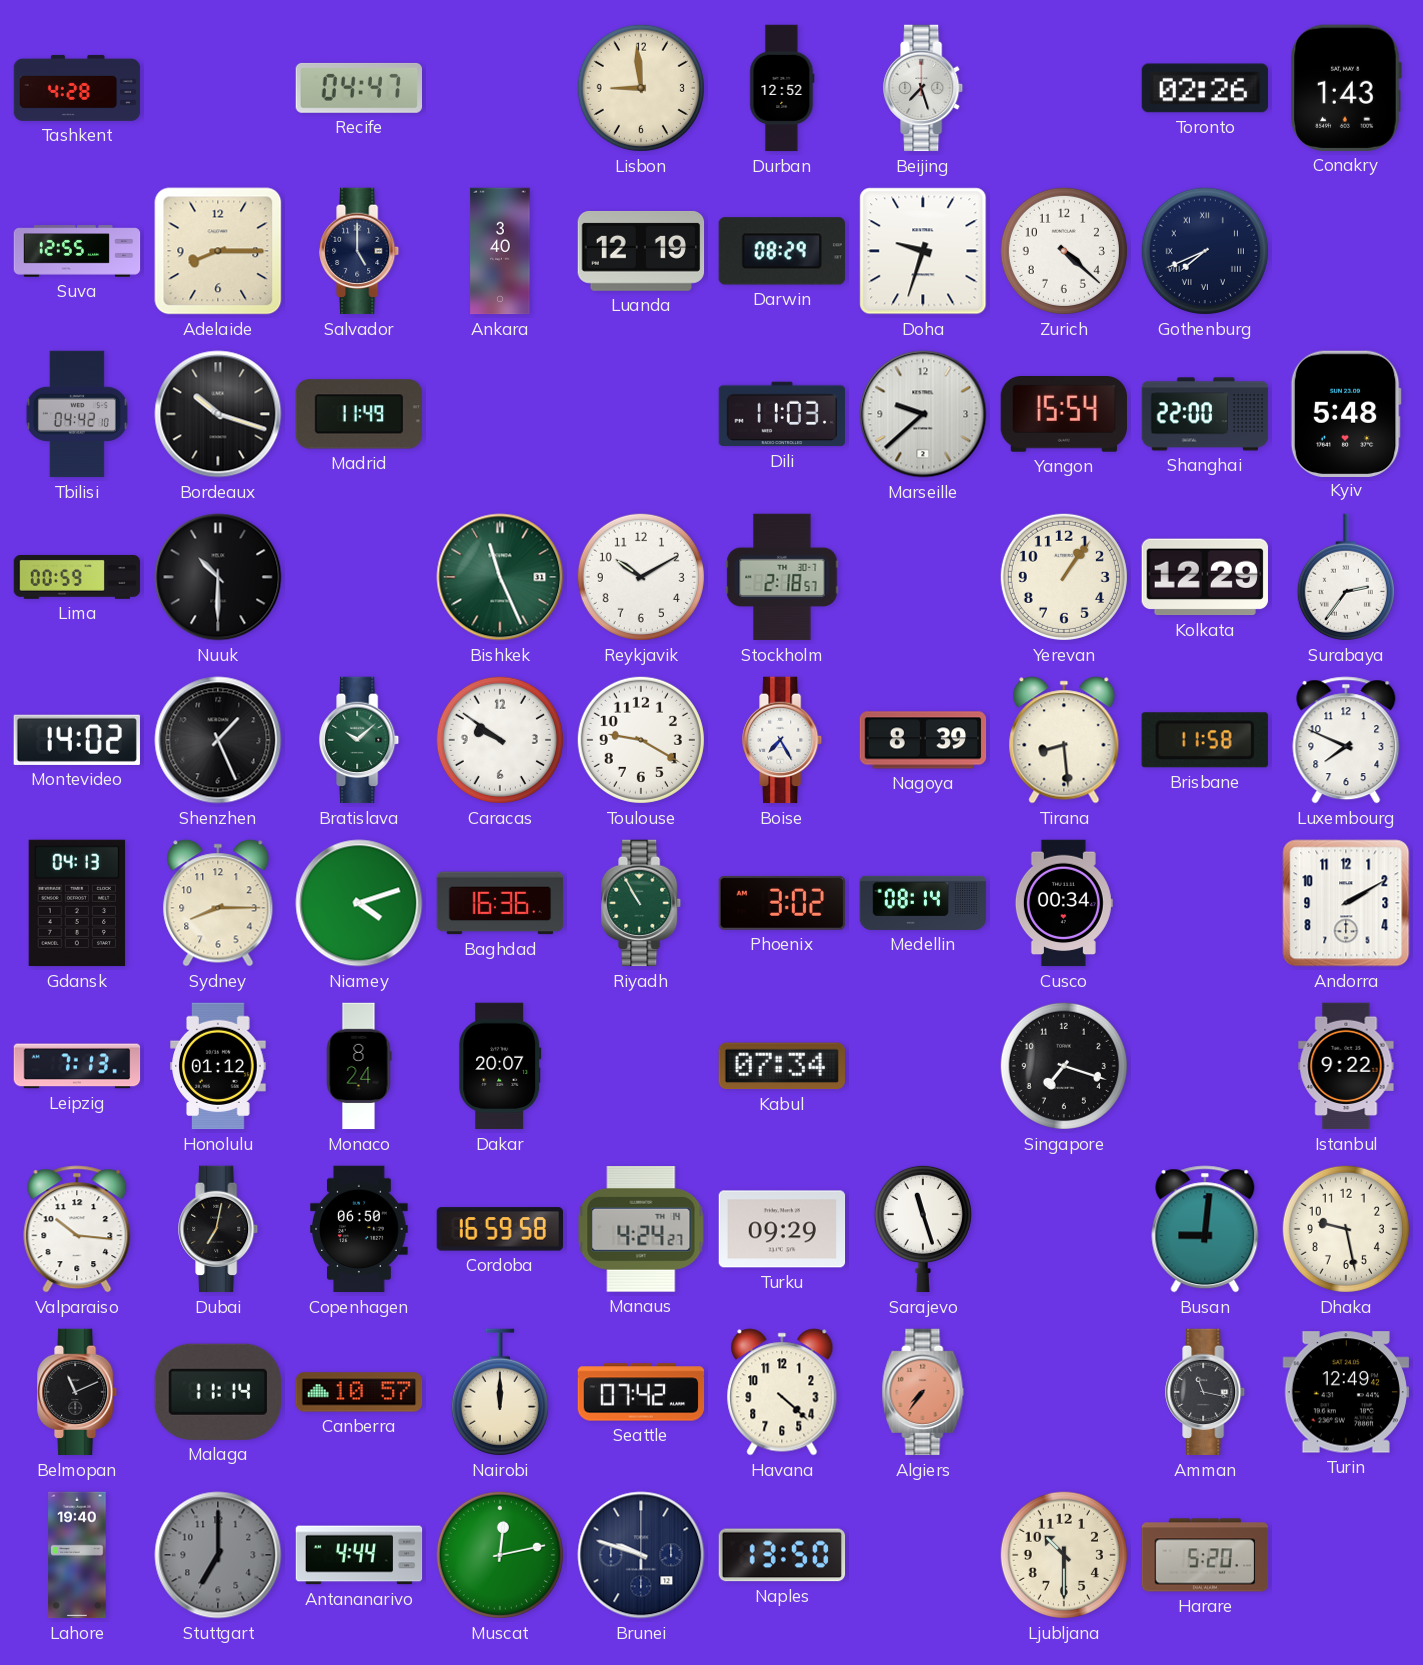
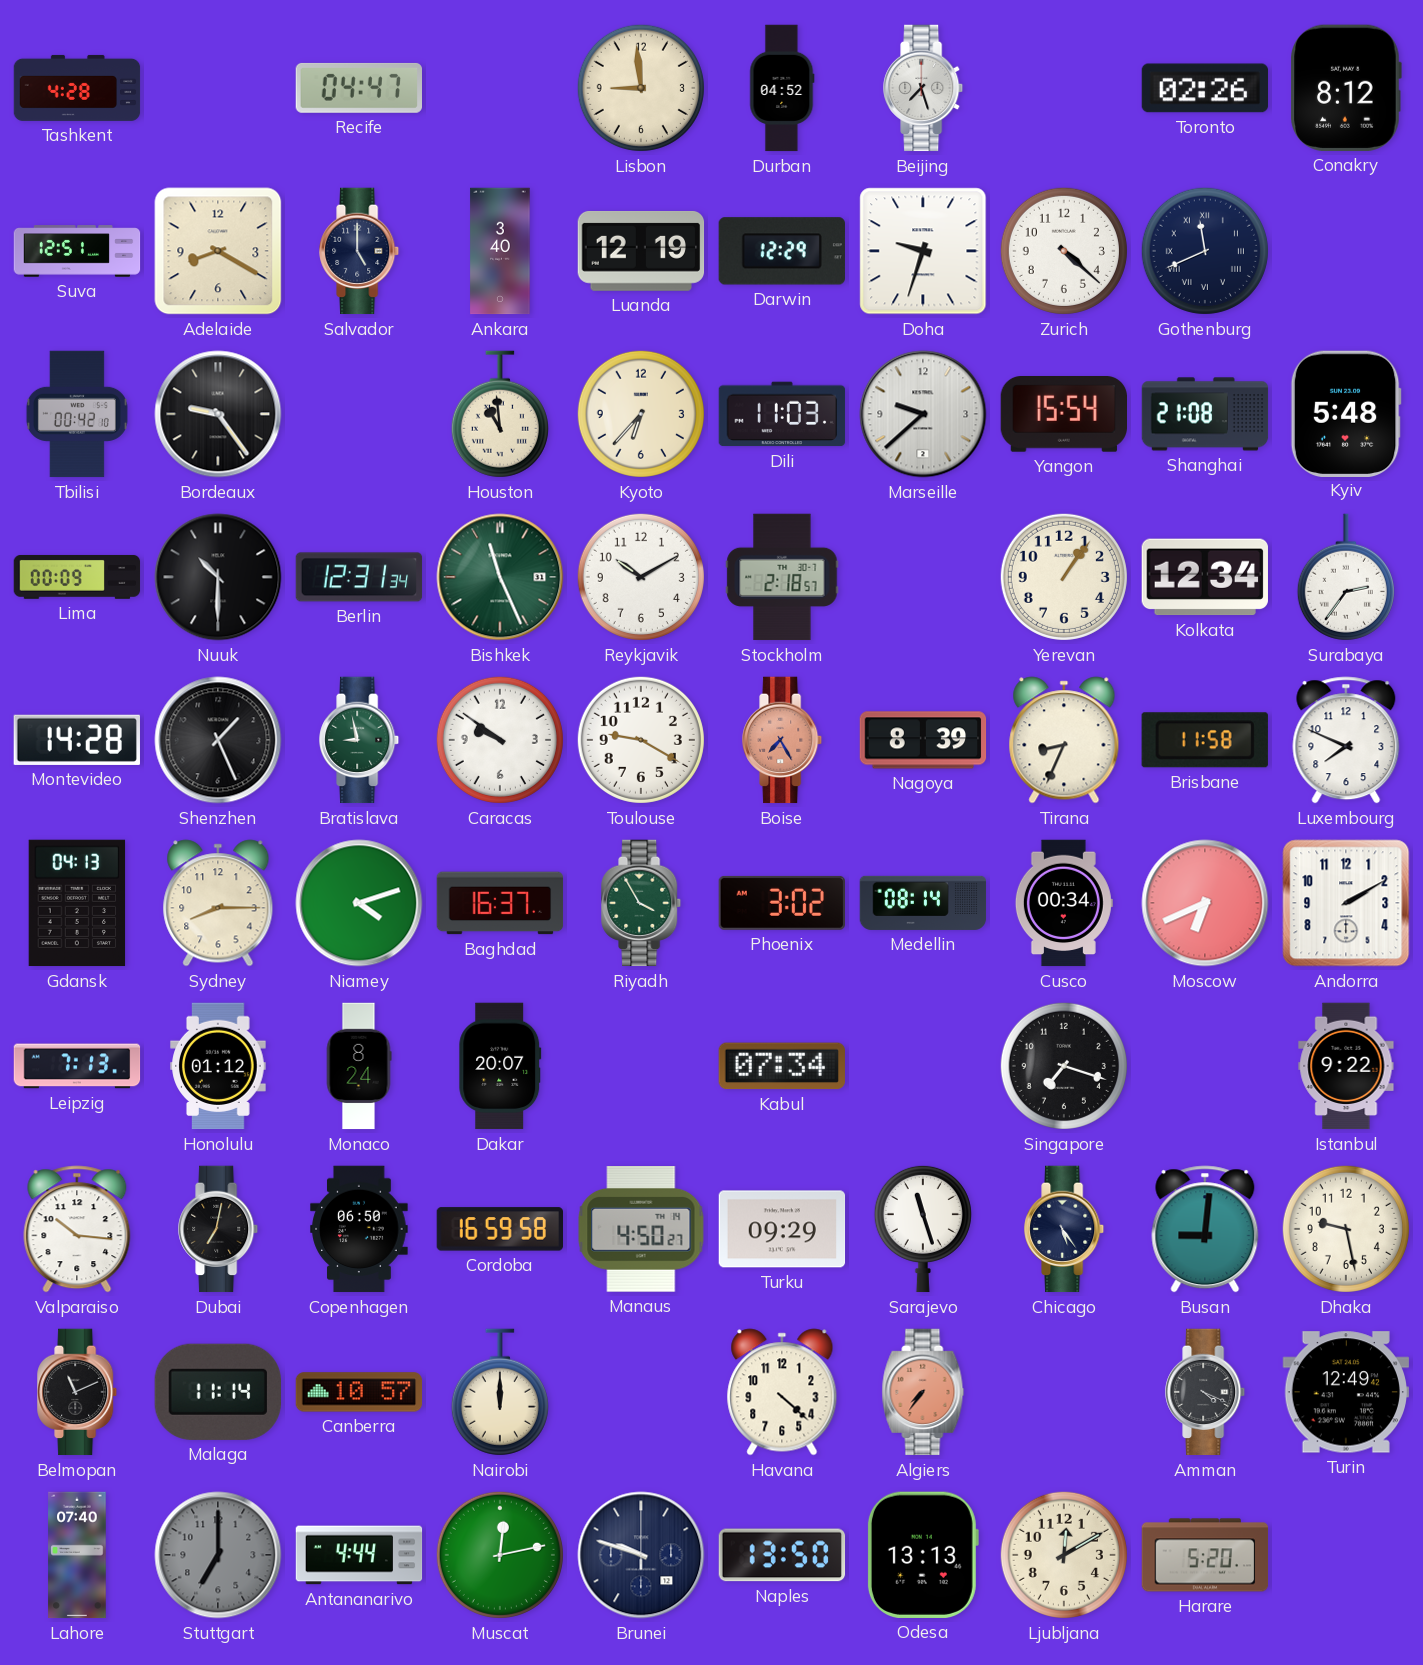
Durban: 12:52 -> 04:52 (782, 88)
Conakry: 1:43 -> 8:12 (1346, 88)
Suva: 12:55 -> 12:51 (77, 251)
Adelaide: 8:15 -> 8:20 (218, 251)
Darwin: 08:29 -> 12:29 (782, 251)
Gothenburg: 7:41 -> 11:41 (1205, 251)
Tbilisi: 04:42 -> 00:42 (77, 414)
Bordeaux: 10:18 -> 9:24 (218, 414)
Madrid: 11:49 -> none (358, 414)
Houston: none -> 10:59 (500, 414)
Kyoto: none -> 6:37 (641, 414)
Shanghai: 22:00 -> 21:08 (1205, 414)
Lima: 00:59 -> 00:09 (77, 577)
Berlin: none -> 12:31 (359, 577)
Kolkata: 12:29 -> 12:34 (1204, 577)
Montevideo: 14:02 -> 14:28 (76, 740)
Bratislava: 10:08 -> 8:58 (360, 740)
Boise dial: white -> salmon (783, 740)
Tirana: 8:29 -> 8:34 (1064, 740)
Baghdad: 16:36 -> 16:37 (500, 903)
Riyadh: 10:55 -> 3:55 (642, 903)
Moscow: none -> 6:41 (1205, 903)
Manaus: 4:24 -> 4:50 (641, 1230)
Chicago: none -> 5:24 (1065, 1229)
Seattle: 07:42 -> none (641, 1392)
Amman: 11:17 -> 4:19 (1206, 1392)
Lahore: 19:40 -> 07:40 (77, 1555)
Odesa: none -> 13:13 (922, 1555)
Ljubljana: 10:30 -> 12:10 (1064, 1555)
